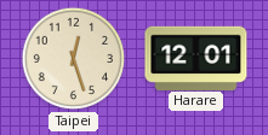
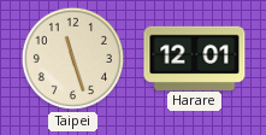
Taipei: 12:27 -> 11:27 (72, 58)
